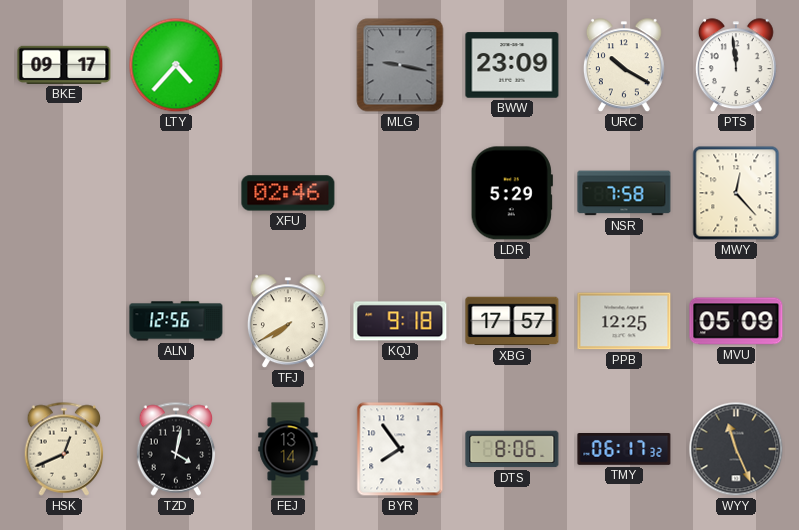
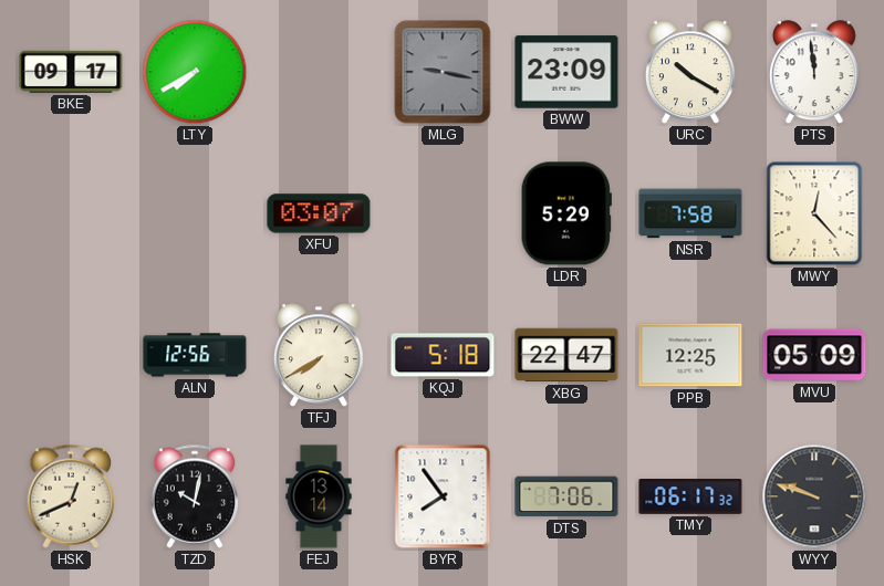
LTY: 4:37 -> 7:40 (195, 72)
XFU: 02:46 -> 03:07 (319, 213)
KQJ: 9:18 -> 5:18 (443, 355)
XBG: 17:57 -> 22:47 (566, 355)
TZD: 4:02 -> 10:02 (195, 496)
DTS: 8:06 -> 7:06 (566, 496)
WYY: 11:26 -> 9:48 (814, 496)
